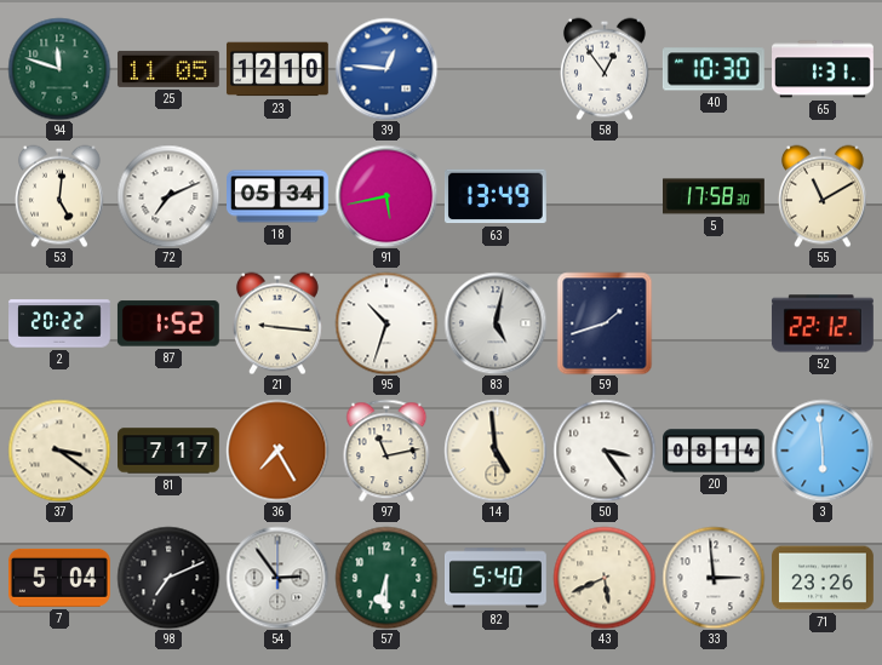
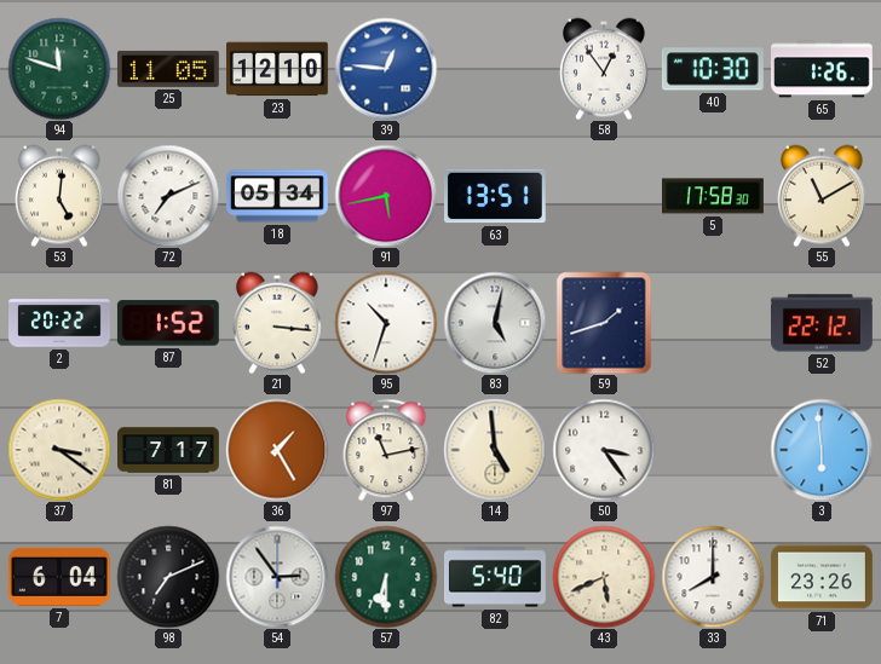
65: 1:31 -> 1:26 (823, 69)
63: 13:49 -> 13:51 (495, 196)
21: 9:16 -> 3:16 (277, 323)
36: 7:25 -> 1:25 (277, 450)
20: 08:14 -> none (714, 451)
7: 5:04 -> 6:04 (59, 577)
33: 2:59 -> 8:00 (713, 577)
